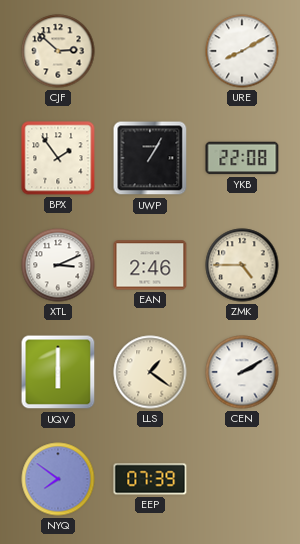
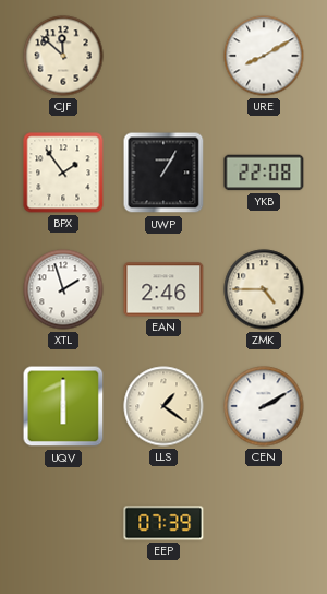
CJF: 2:52 -> 11:52 (63, 56)
XTL: 3:11 -> 1:57 (63, 289)
NYQ: 7:51 -> none (58, 479)
